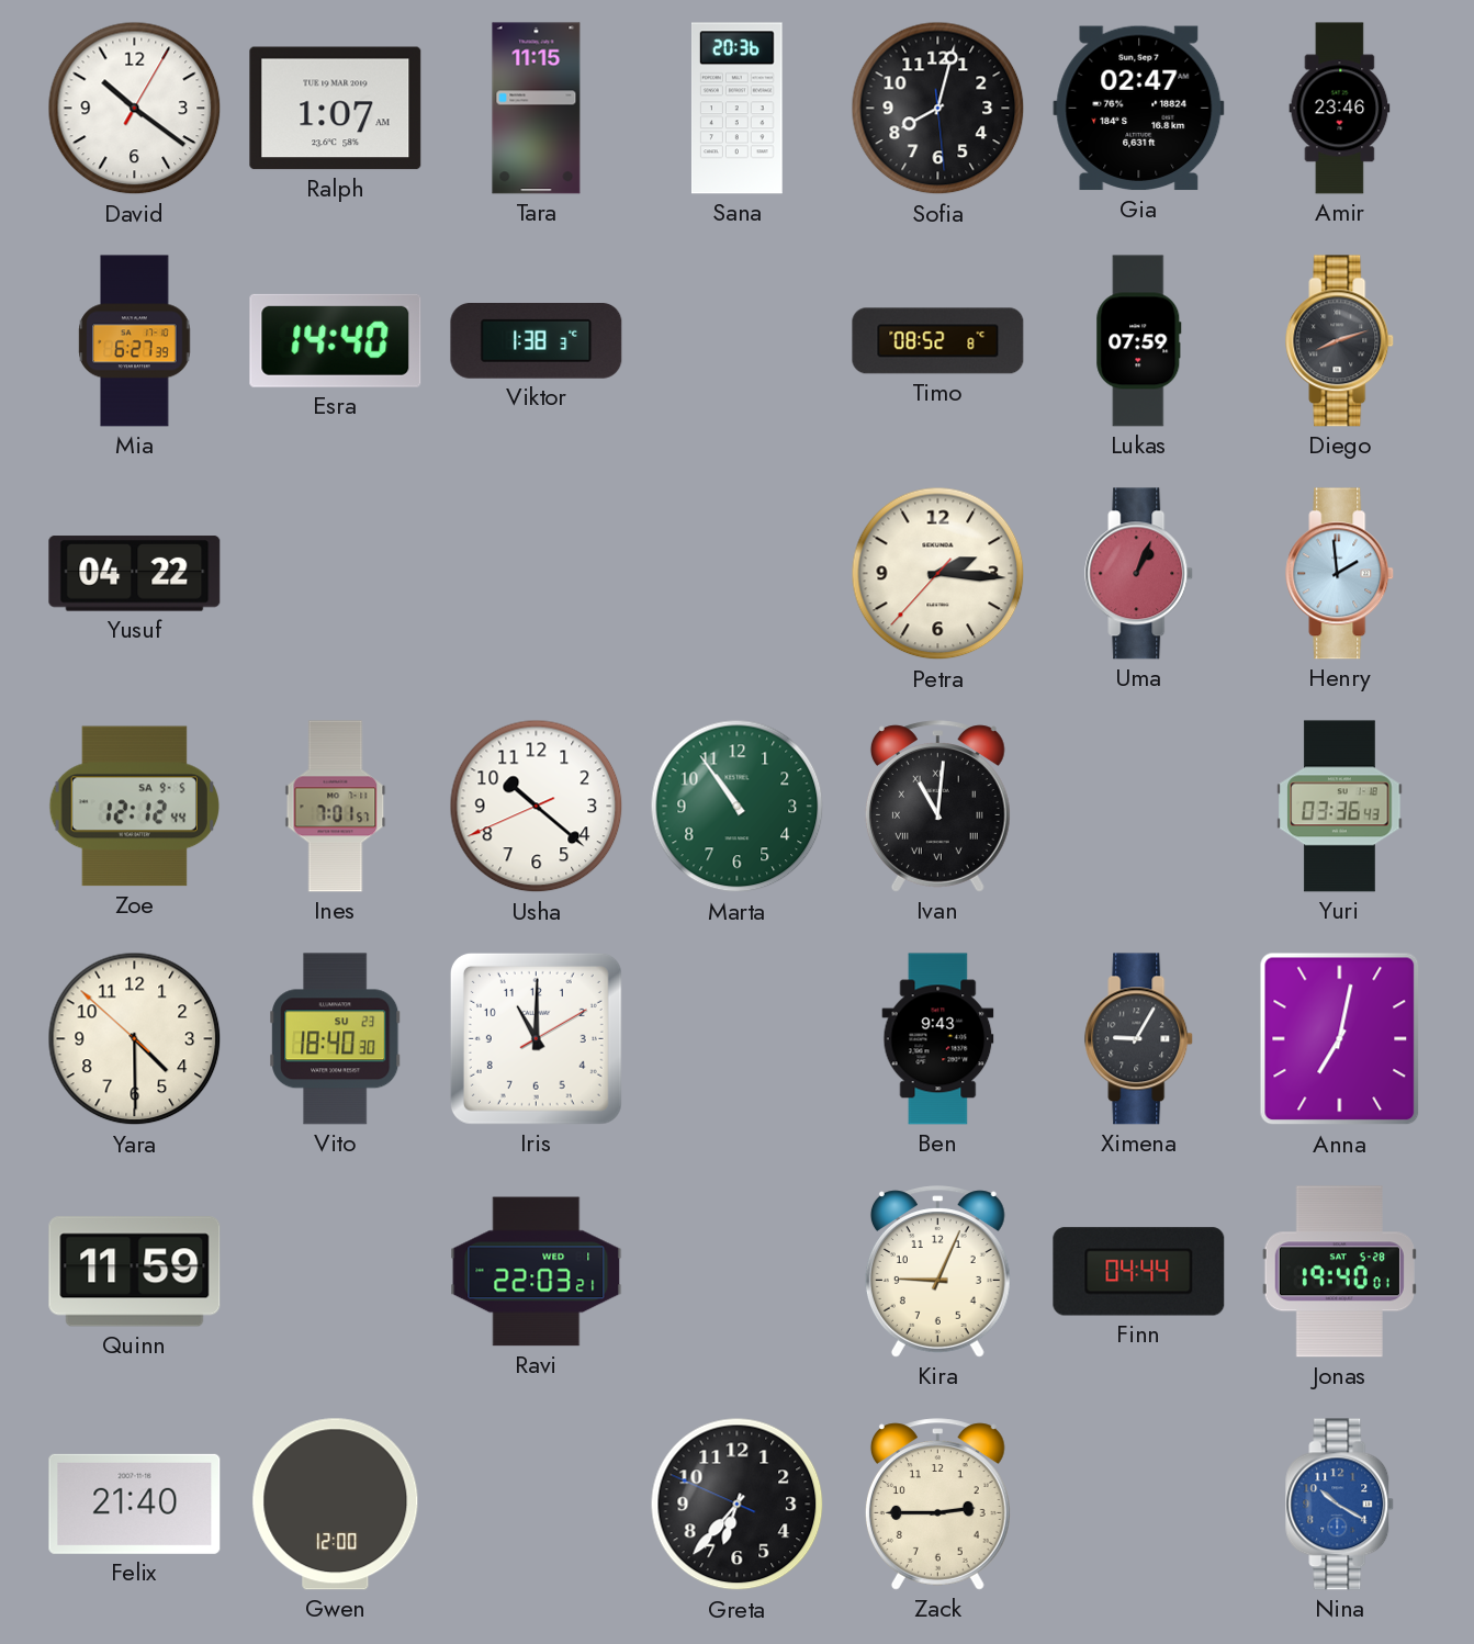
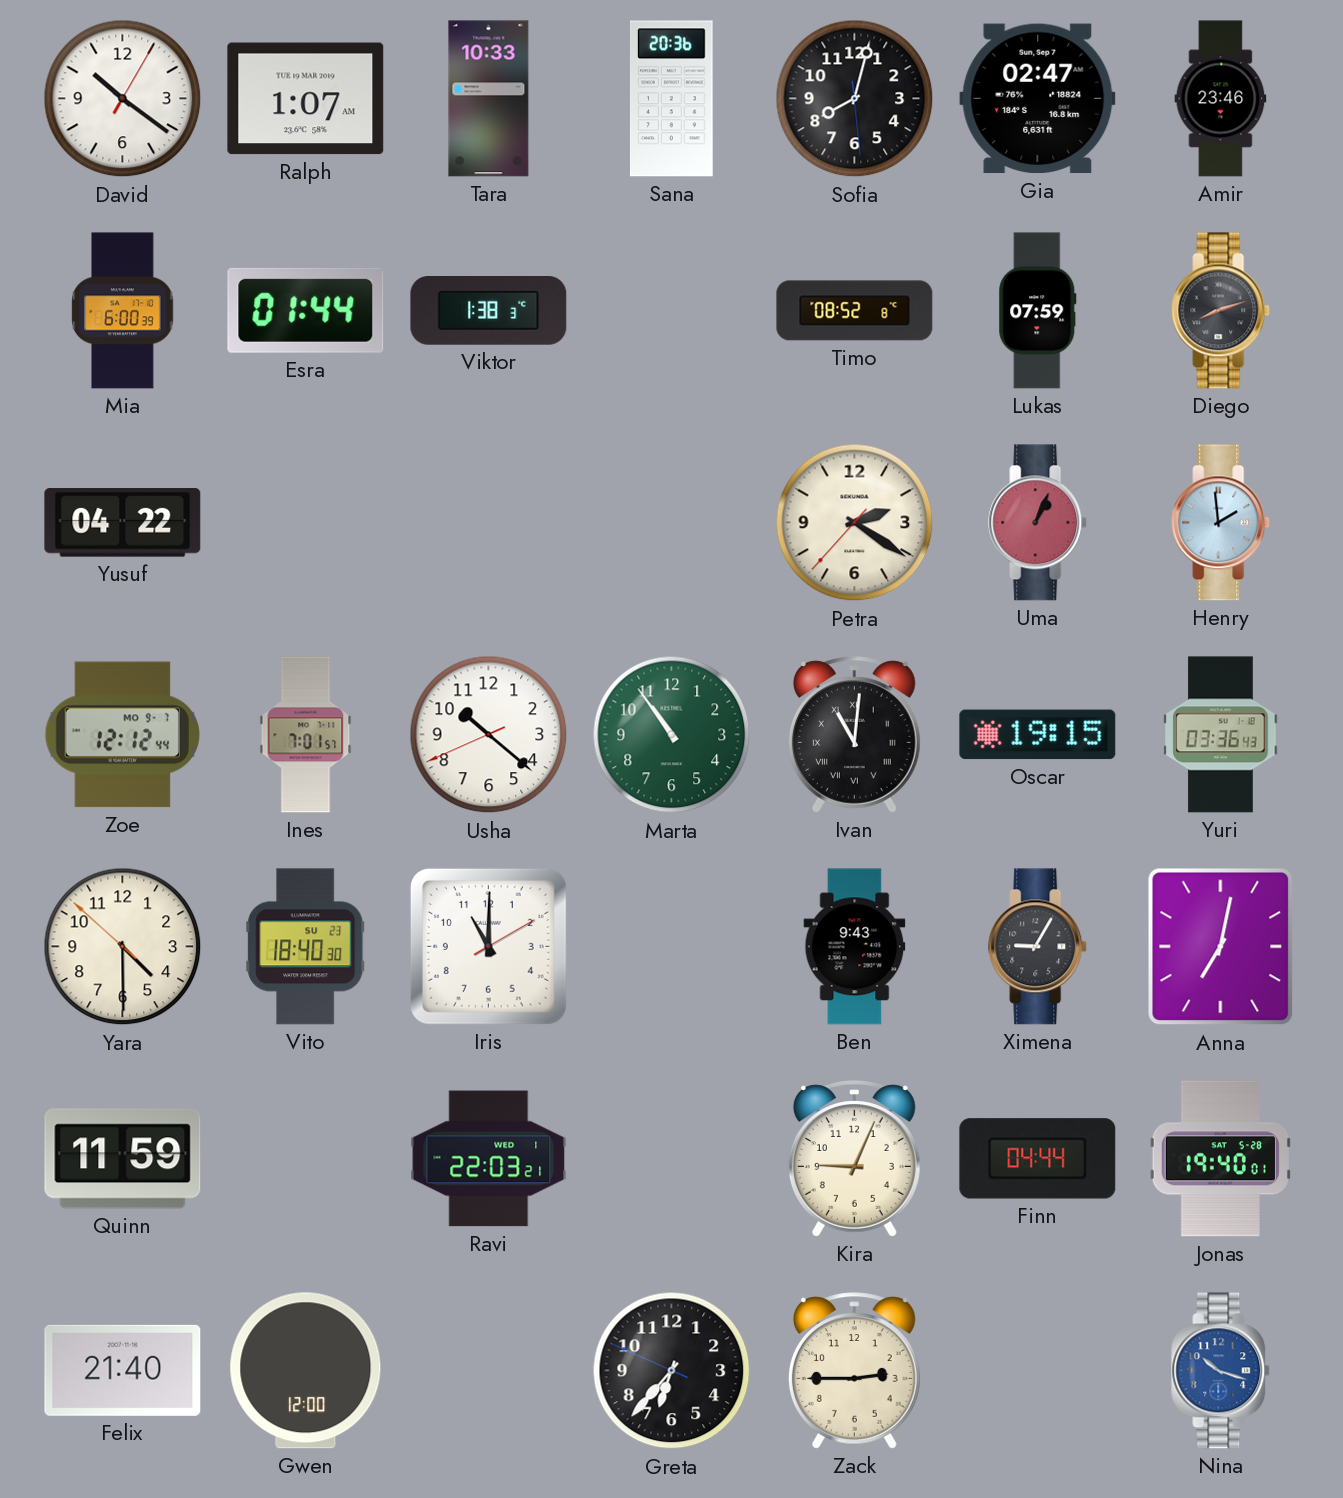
Tara: 11:15 -> 10:33 (489, 99)
Mia: 6:27 -> 6:00 (123, 311)
Esra: 14:40 -> 01:44 (306, 310)
Petra: 2:15 -> 2:20 (855, 523)
Zoe date: SA 9-5 -> MO 9-7 (122, 735)
Oscar: none -> 19:15 (1038, 735)
Nina: 10:20 -> 10:18 (1221, 1371)
